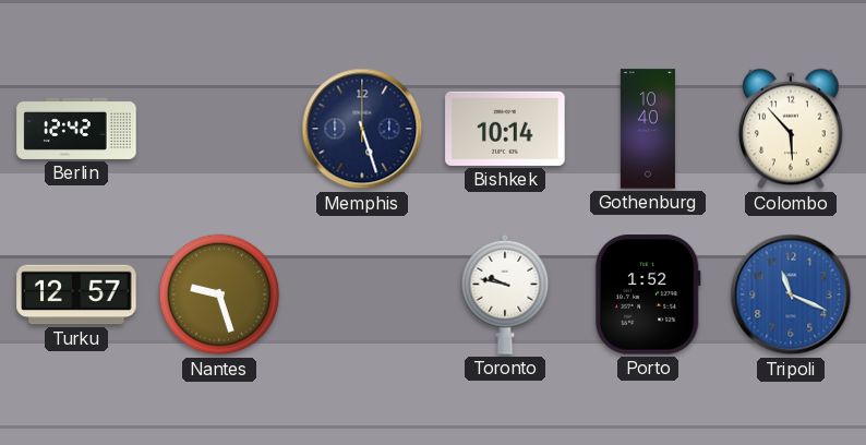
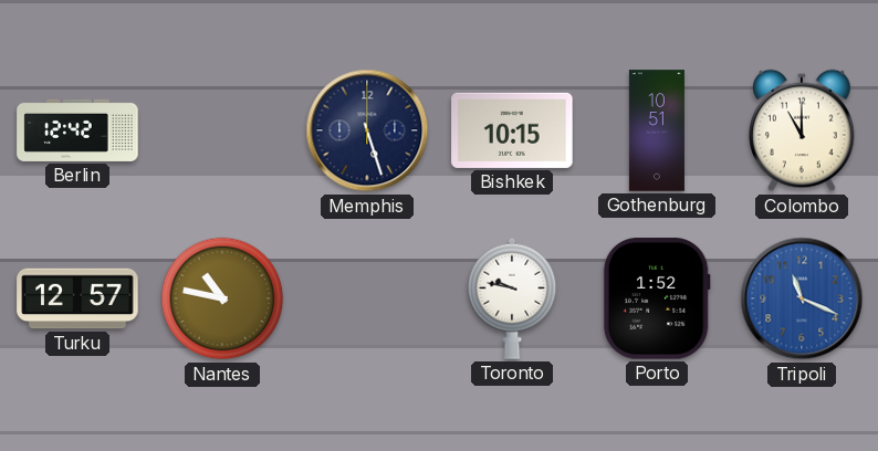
Bishkek: 10:14 -> 10:15 (512, 130)
Gothenburg: 10:40 -> 10:51 (657, 130)
Colombo: 5:53 -> 11:00 (802, 130)
Nantes: 9:27 -> 10:47 (222, 298)
